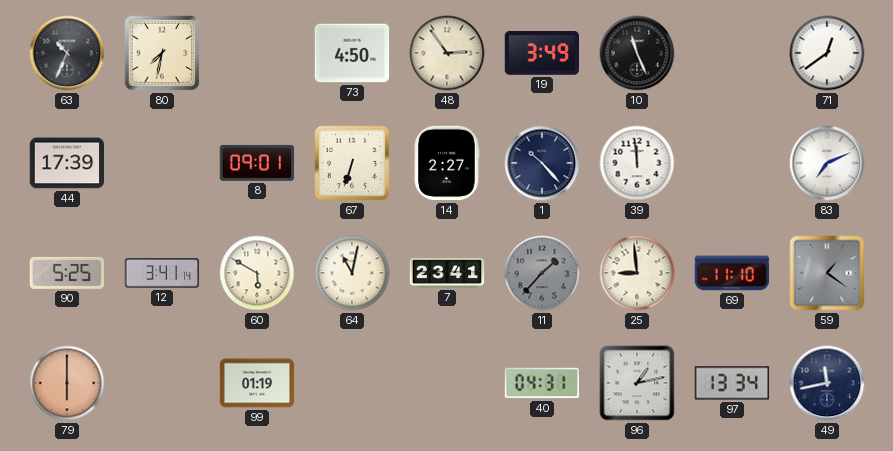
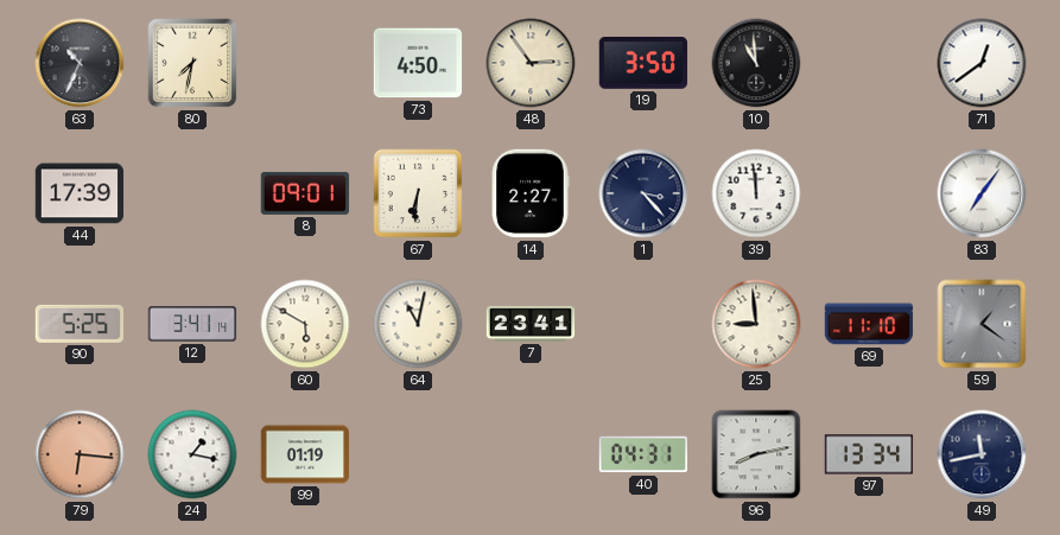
19: 3:49 -> 3:50 (642, 64)
10: 11:26 -> 10:59 (756, 63)
67: 6:33 -> 6:31 (418, 193)
1: 10:23 -> 3:23 (643, 193)
83: 7:11 -> 7:06 (982, 193)
11: 1:37 -> none (542, 273)
79: 6:00 -> 6:16 (80, 454)
24: none -> 1:17 (192, 454)
96: 1:13 -> 8:13 (756, 454)
